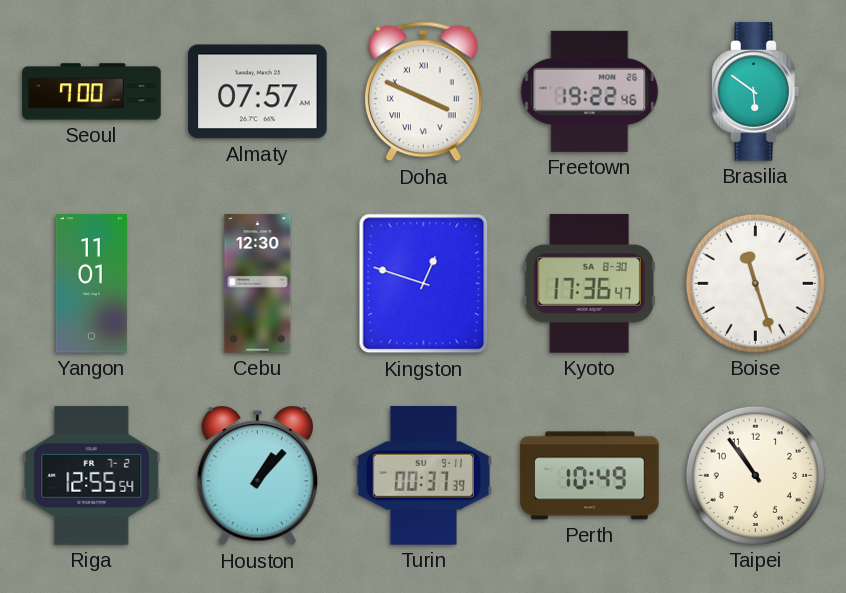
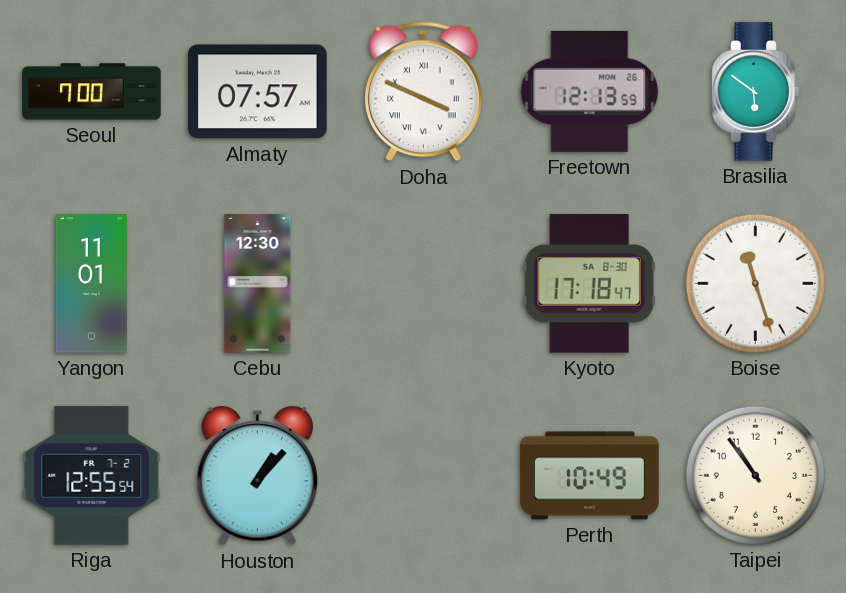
Freetown: 19:22 -> 12:13 (590, 91)
Kingston: 12:48 -> none (424, 284)
Kyoto: 17:36 -> 17:18 (589, 284)
Turin: 00:37 -> none (423, 476)
